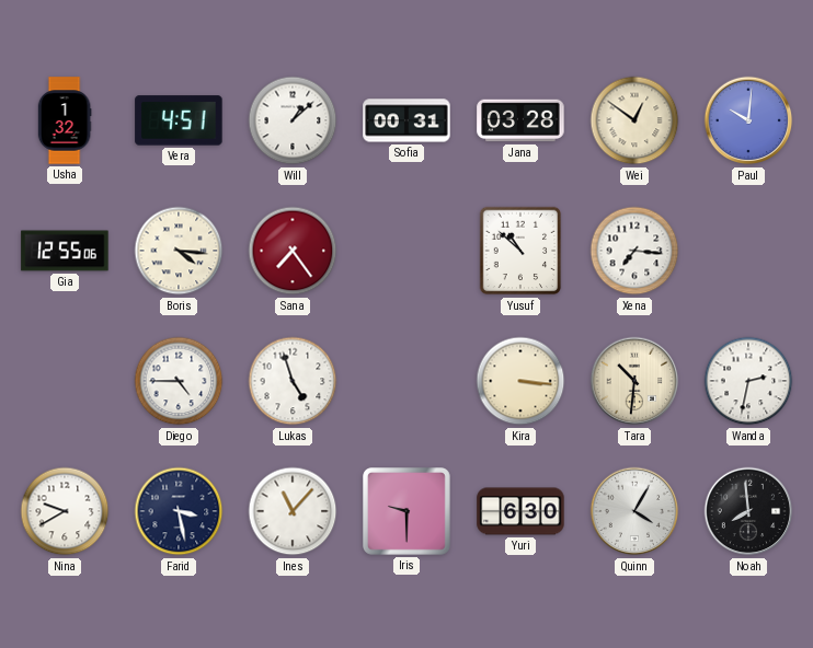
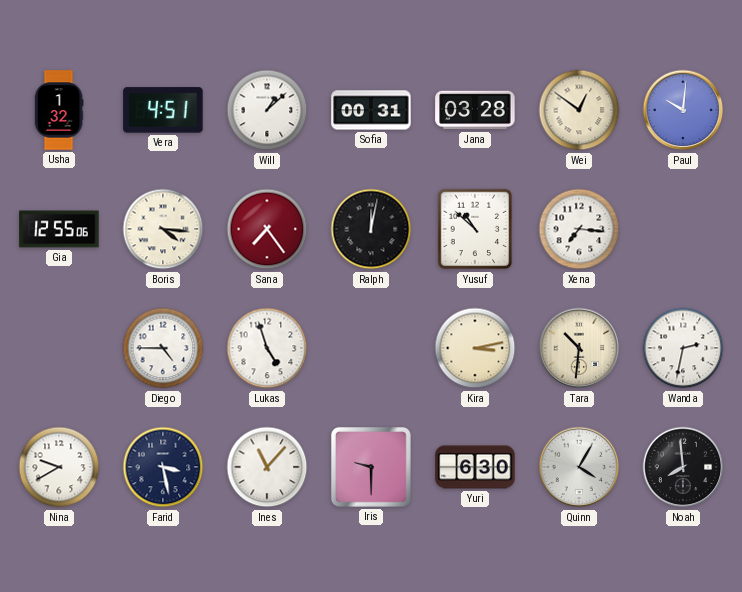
Ralph: none -> 12:02 (371, 229)
Kira: 3:16 -> 3:13 (475, 348)
